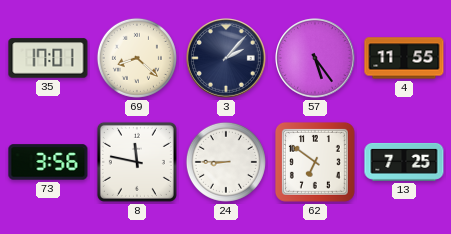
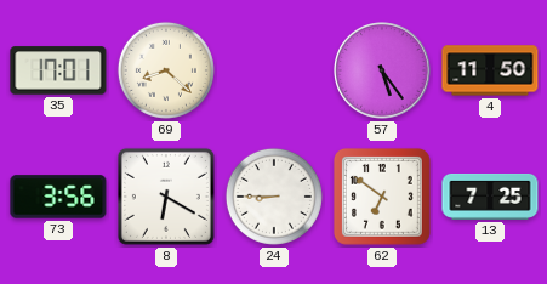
3: 2:07 -> none (226, 58)
4: 11:55 -> 11:50 (490, 70)
8: 11:47 -> 6:20 (166, 197)
